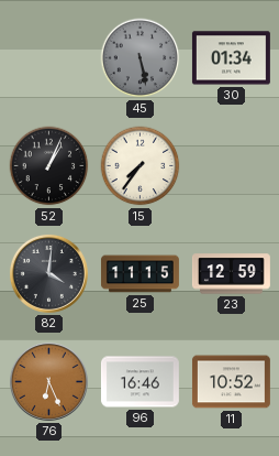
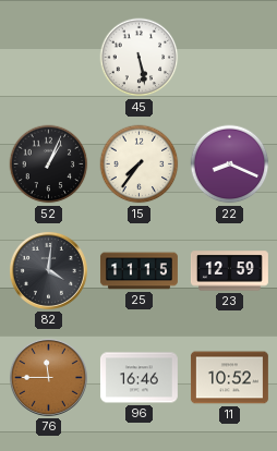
45 dial: grey -> white (140, 58)
30: 01:34 -> none (231, 58)
22: none -> 8:19 (230, 164)
76: 6:26 -> 11:45 (48, 377)
